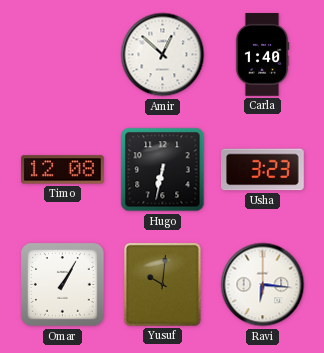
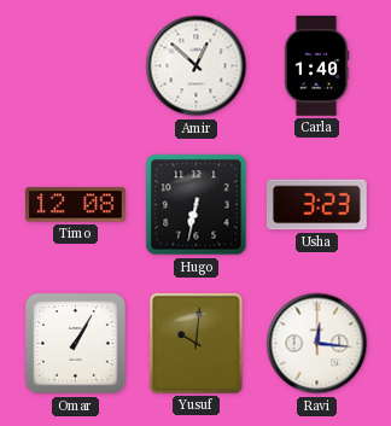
Ravi: 6:16 -> 12:16 (317, 344)
